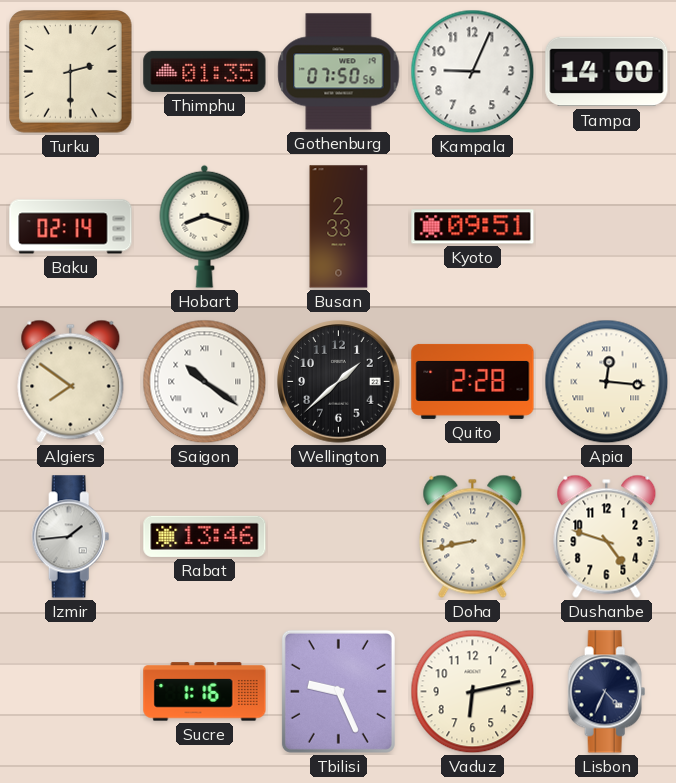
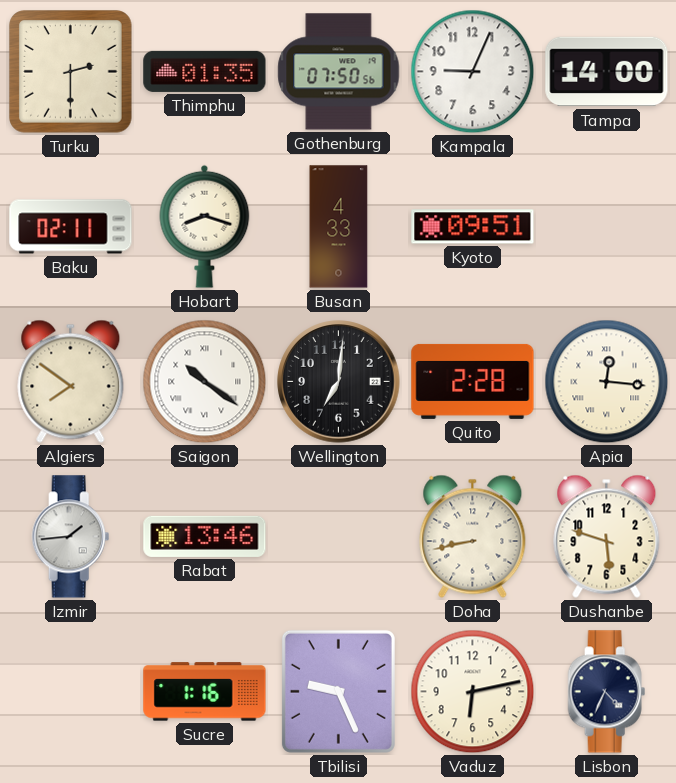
Baku: 02:14 -> 02:11 (71, 227)
Busan: 2:33 -> 4:33 (339, 227)
Wellington: 1:38 -> 7:01 (339, 382)
Dushanbe: 4:48 -> 5:48 (607, 536)
